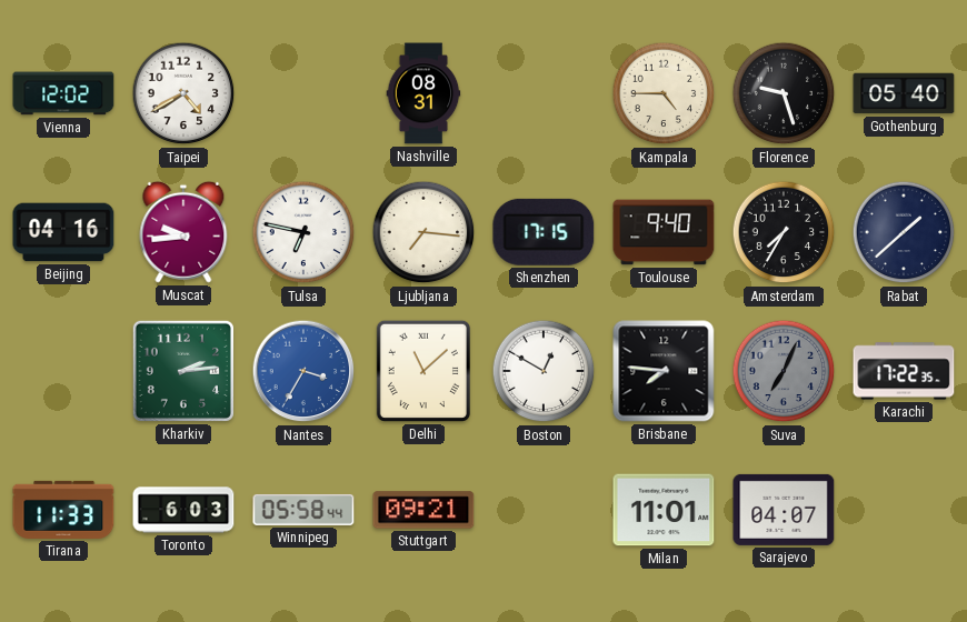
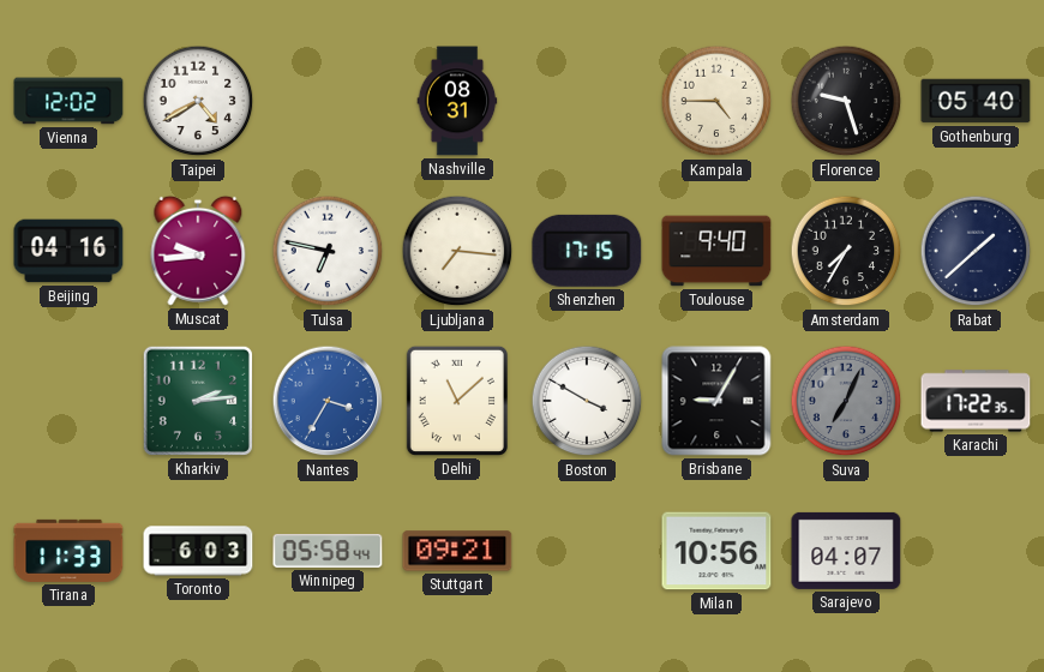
Boston: 12:50 -> 3:50 (587, 401)
Brisbane: 7:46 -> 9:05 (716, 401)
Milan: 11:01 -> 10:56 (716, 551)
